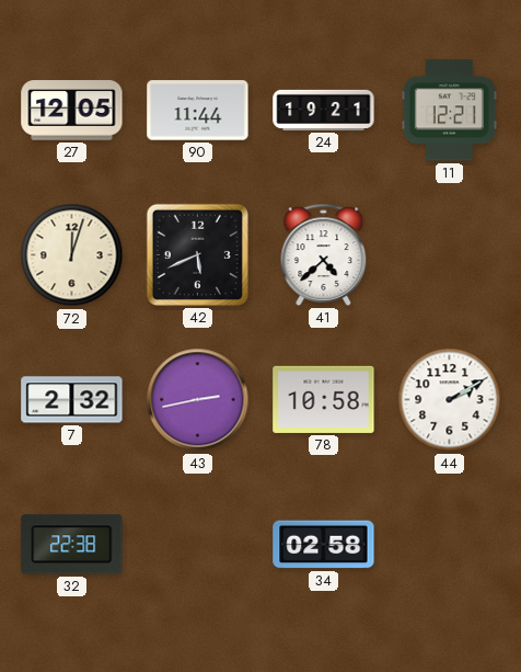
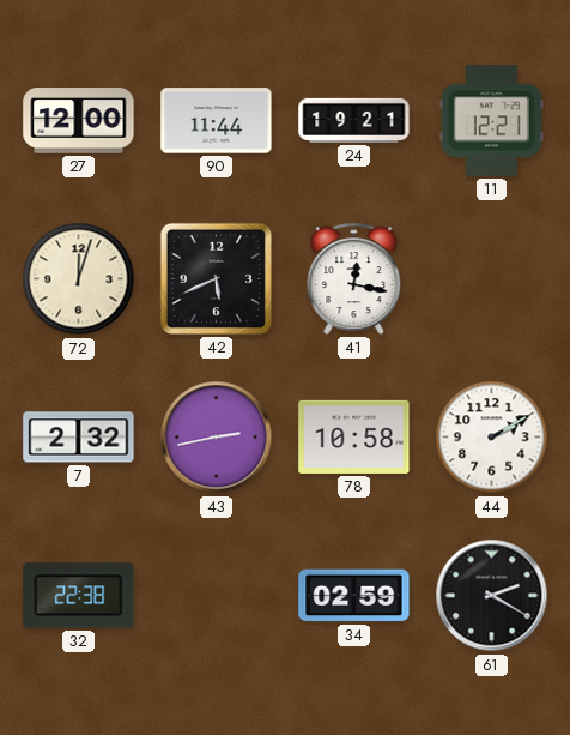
27: 12:05 -> 12:00 (79, 121)
41: 4:38 -> 12:17 (354, 278)
34: 02:58 -> 02:59 (354, 596)
61: none -> 2:20 (492, 596)
